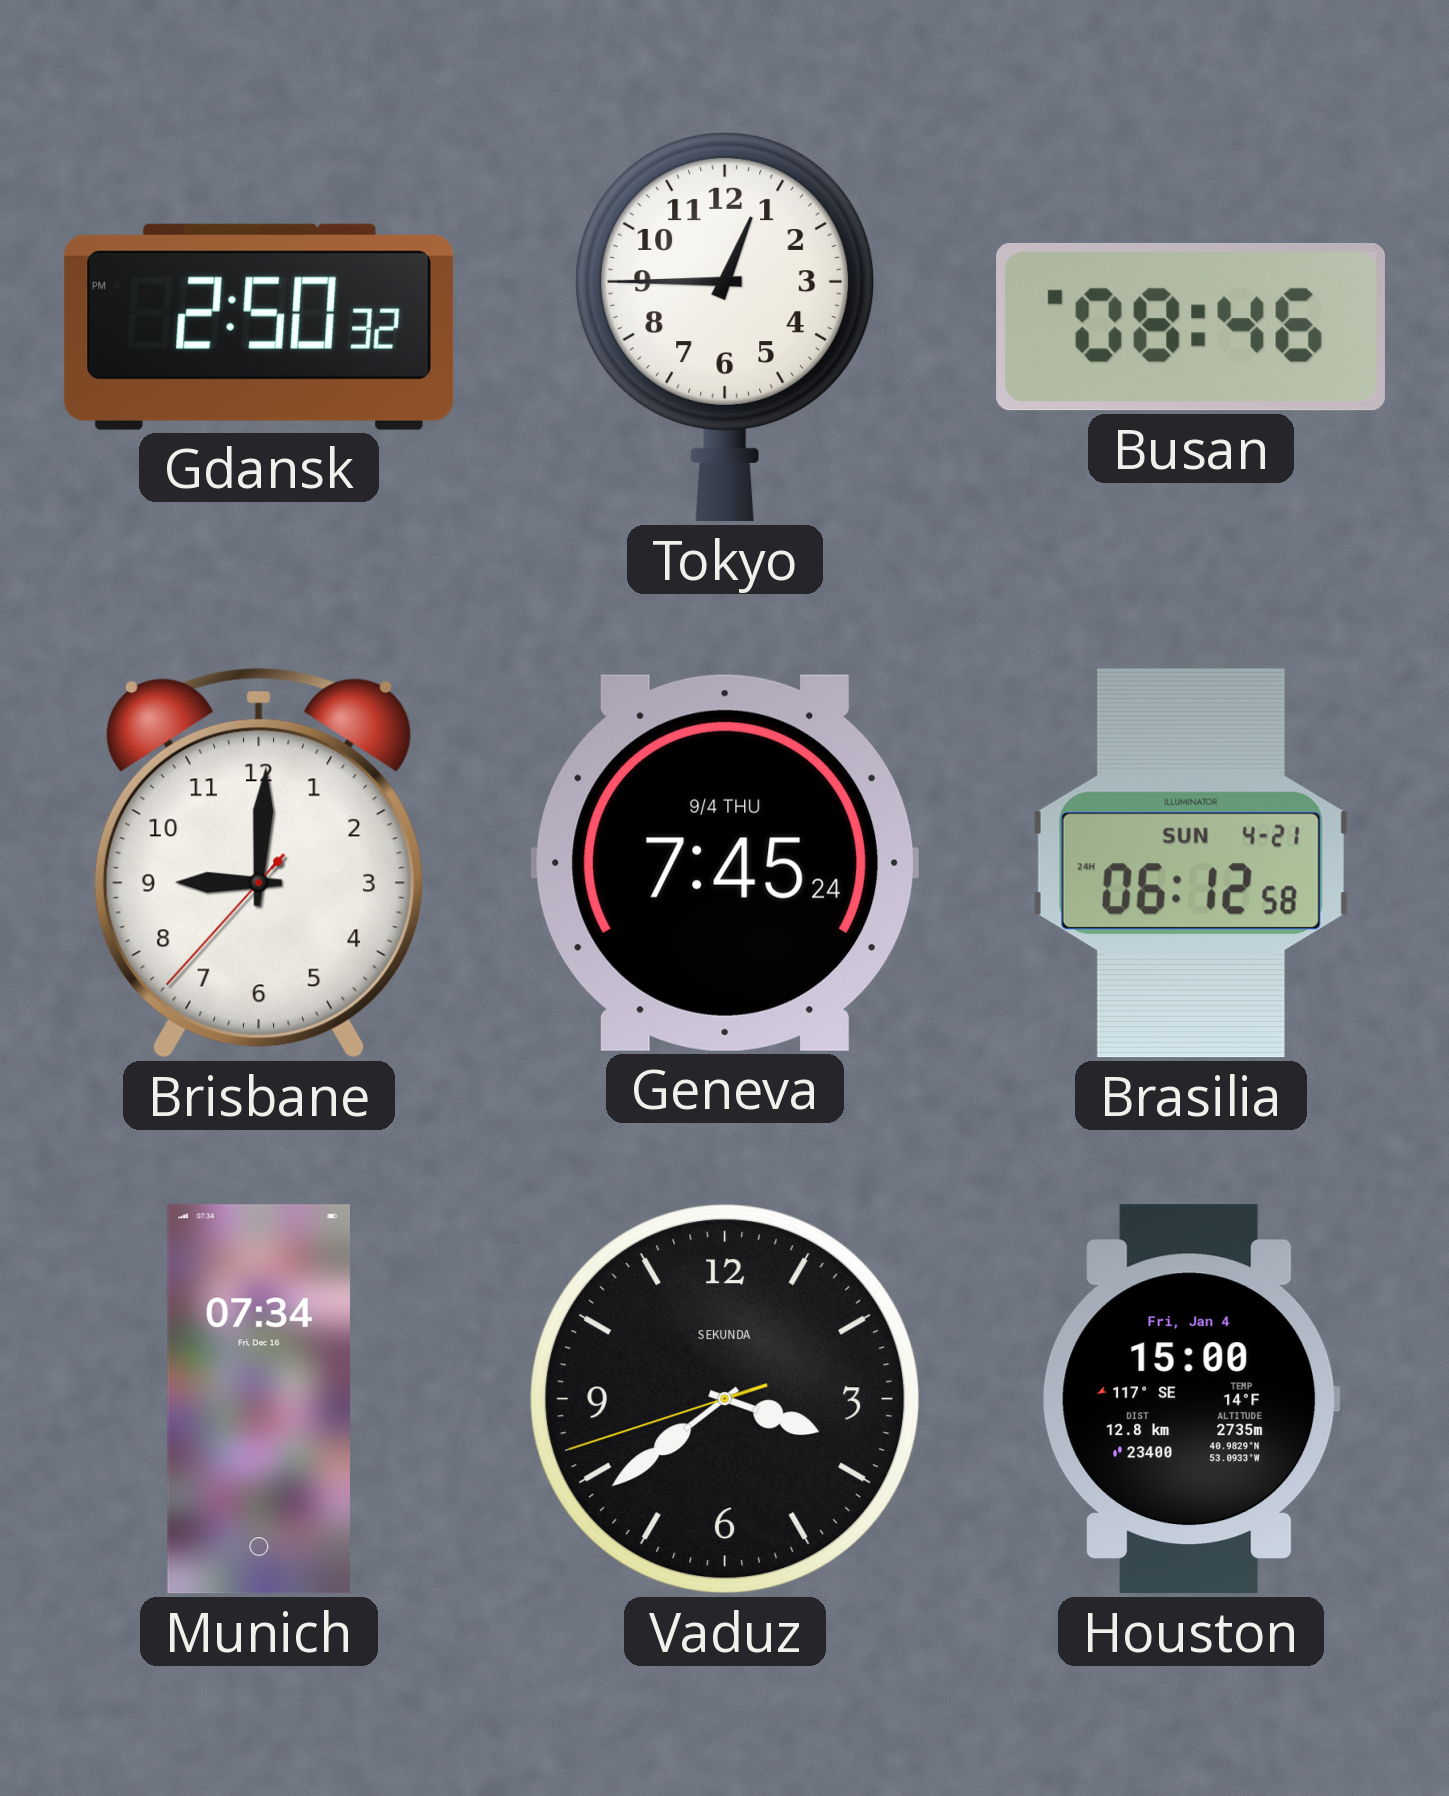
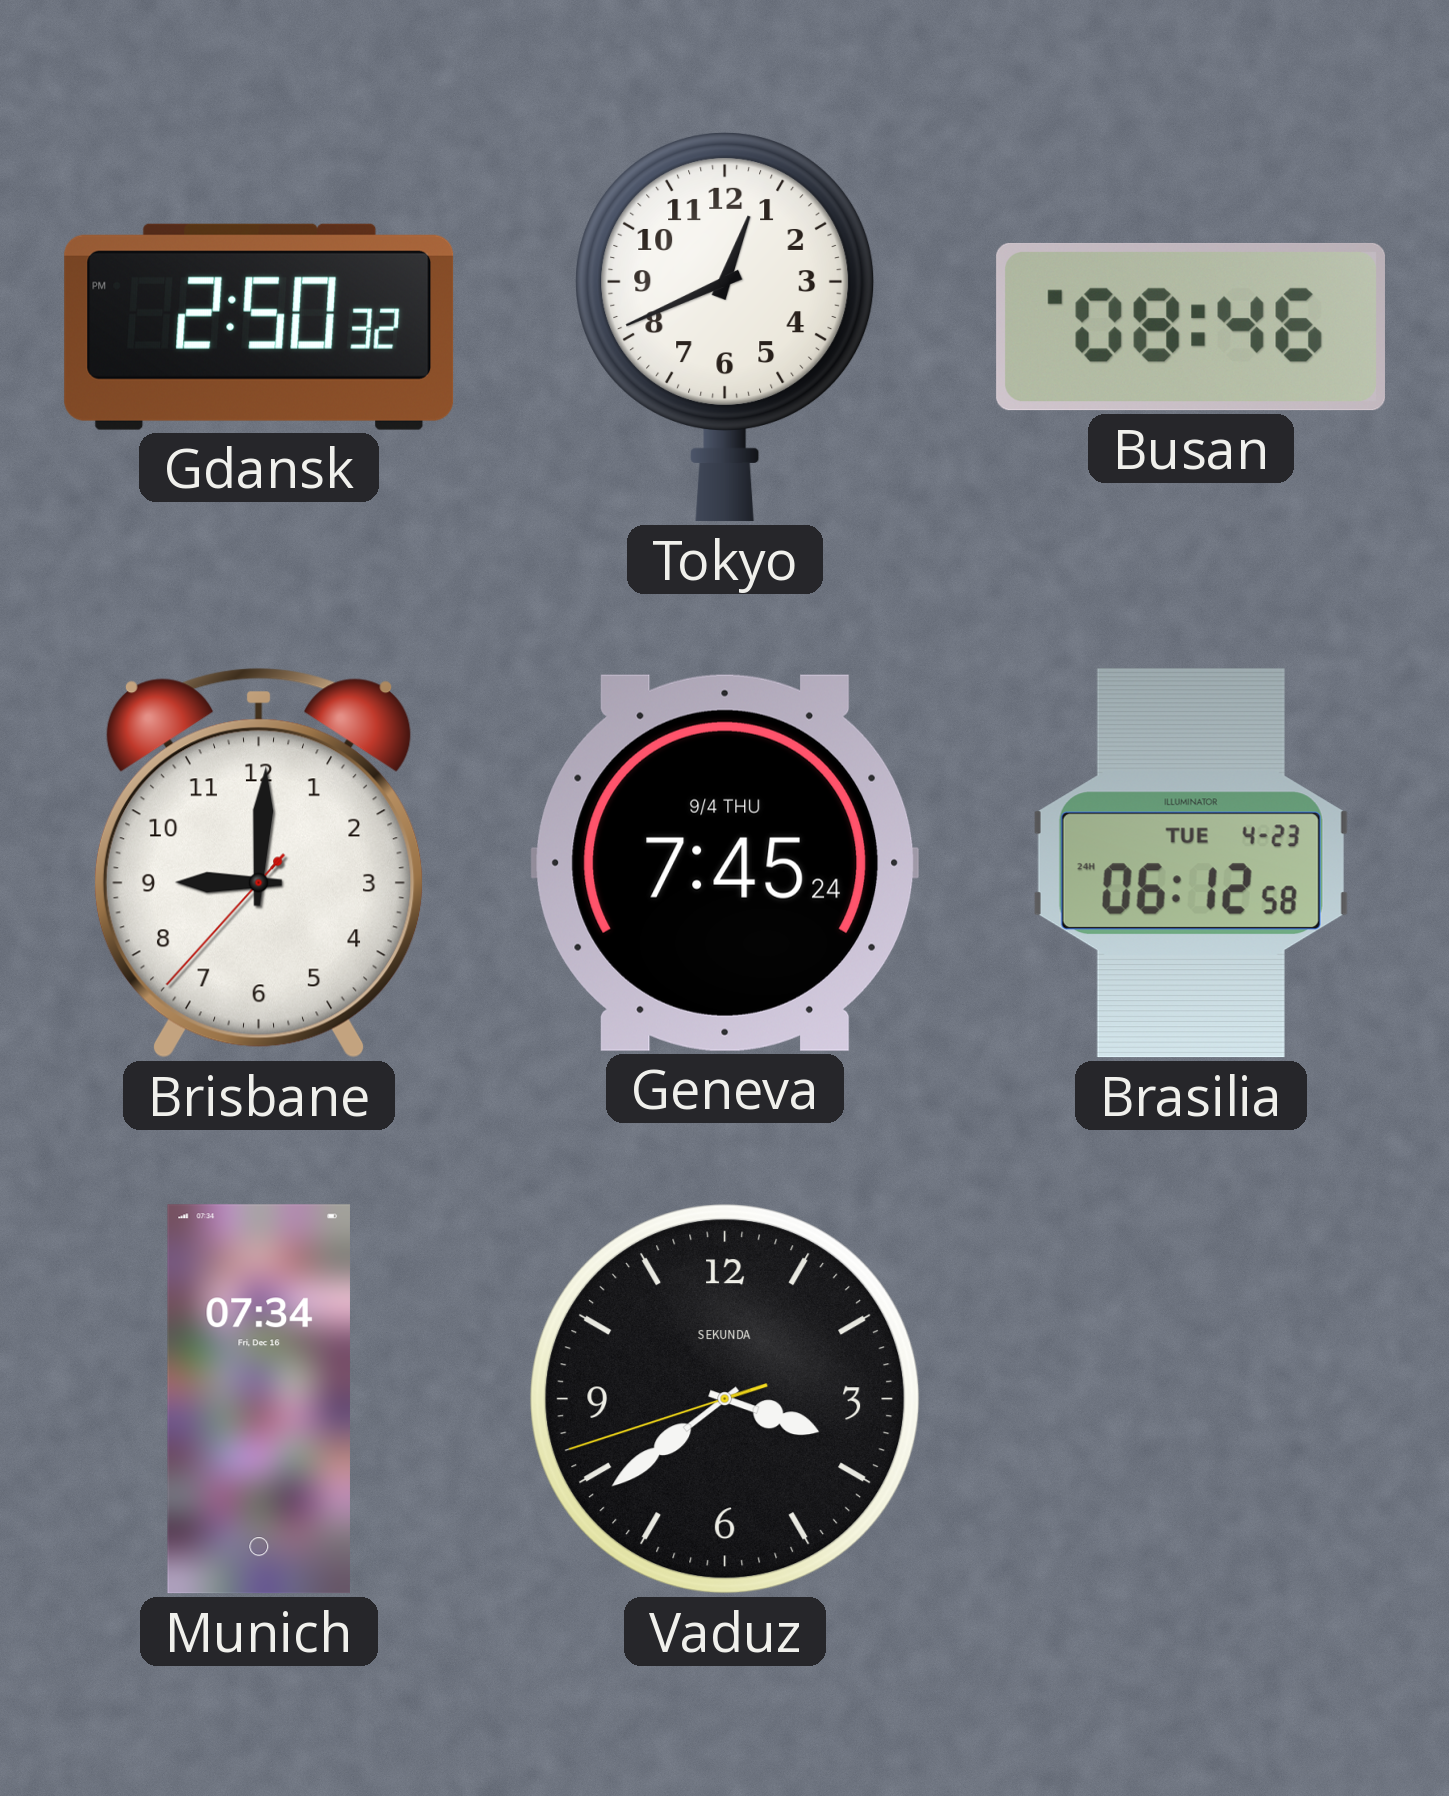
Tokyo: 12:45 -> 12:41 (725, 327)
Brasilia date: SUN 4-21 -> TUE 4-23 (1191, 863)
Houston: 15:00 -> none (1191, 1399)
